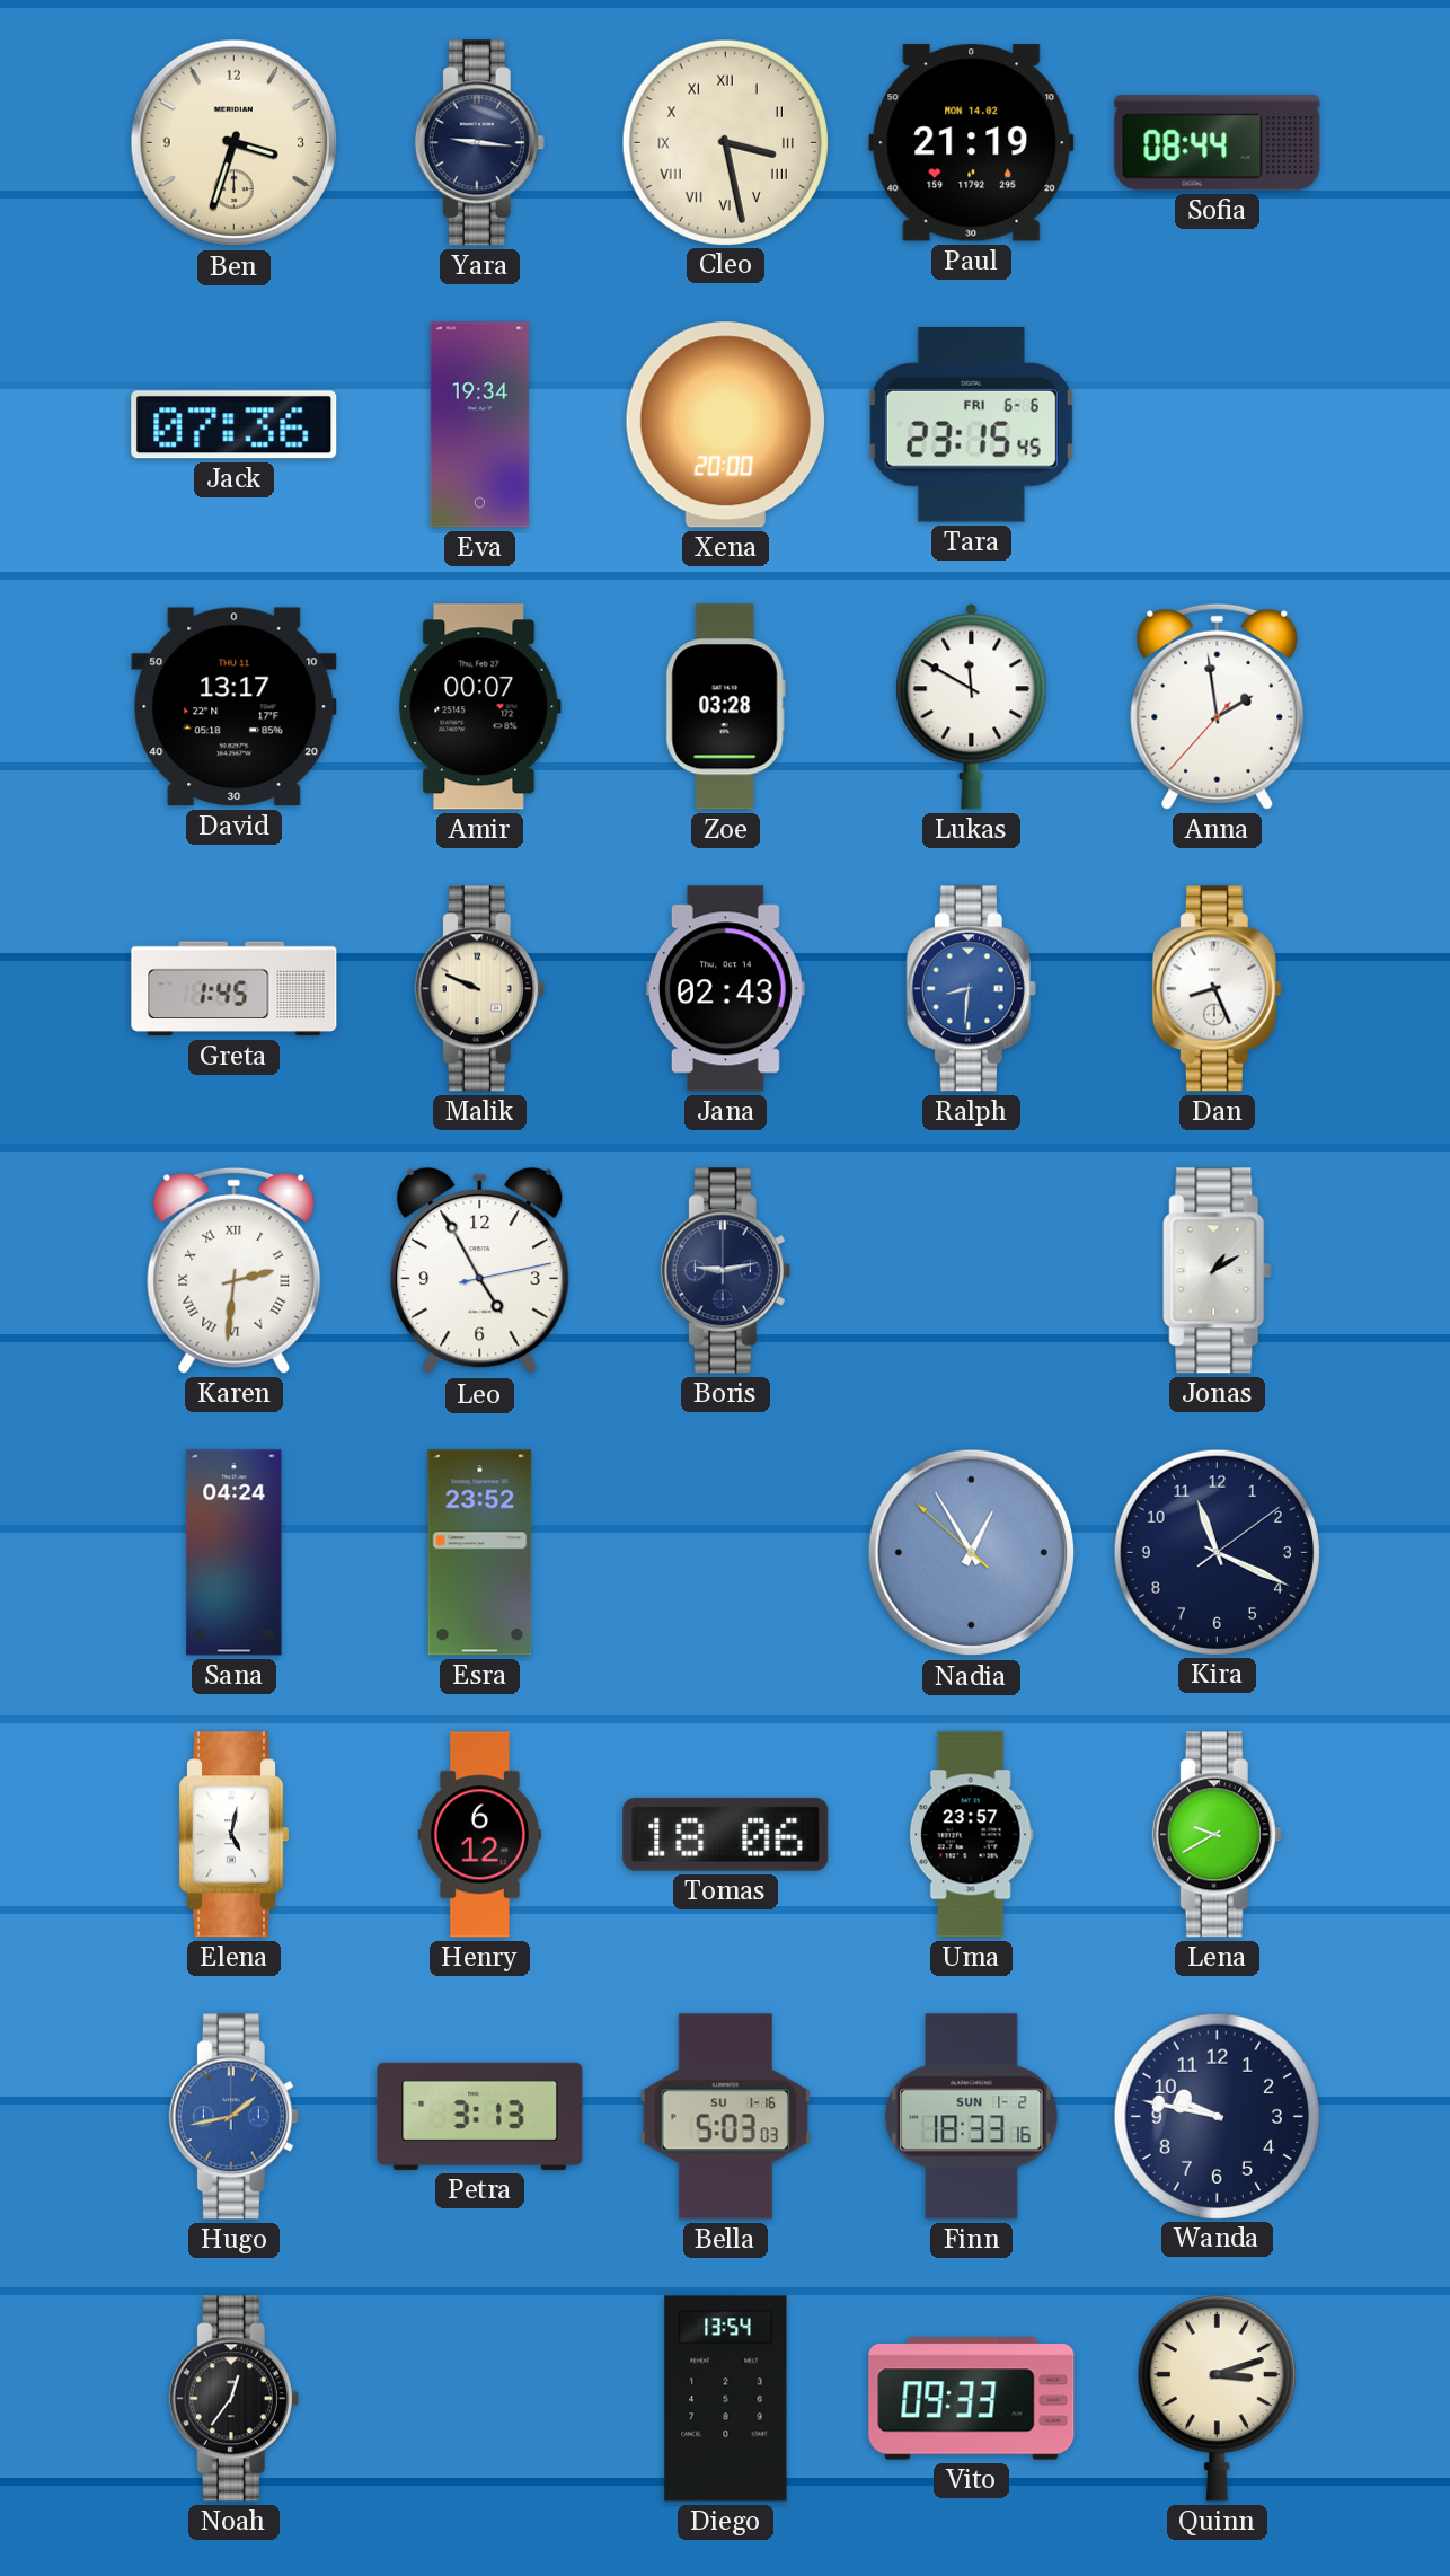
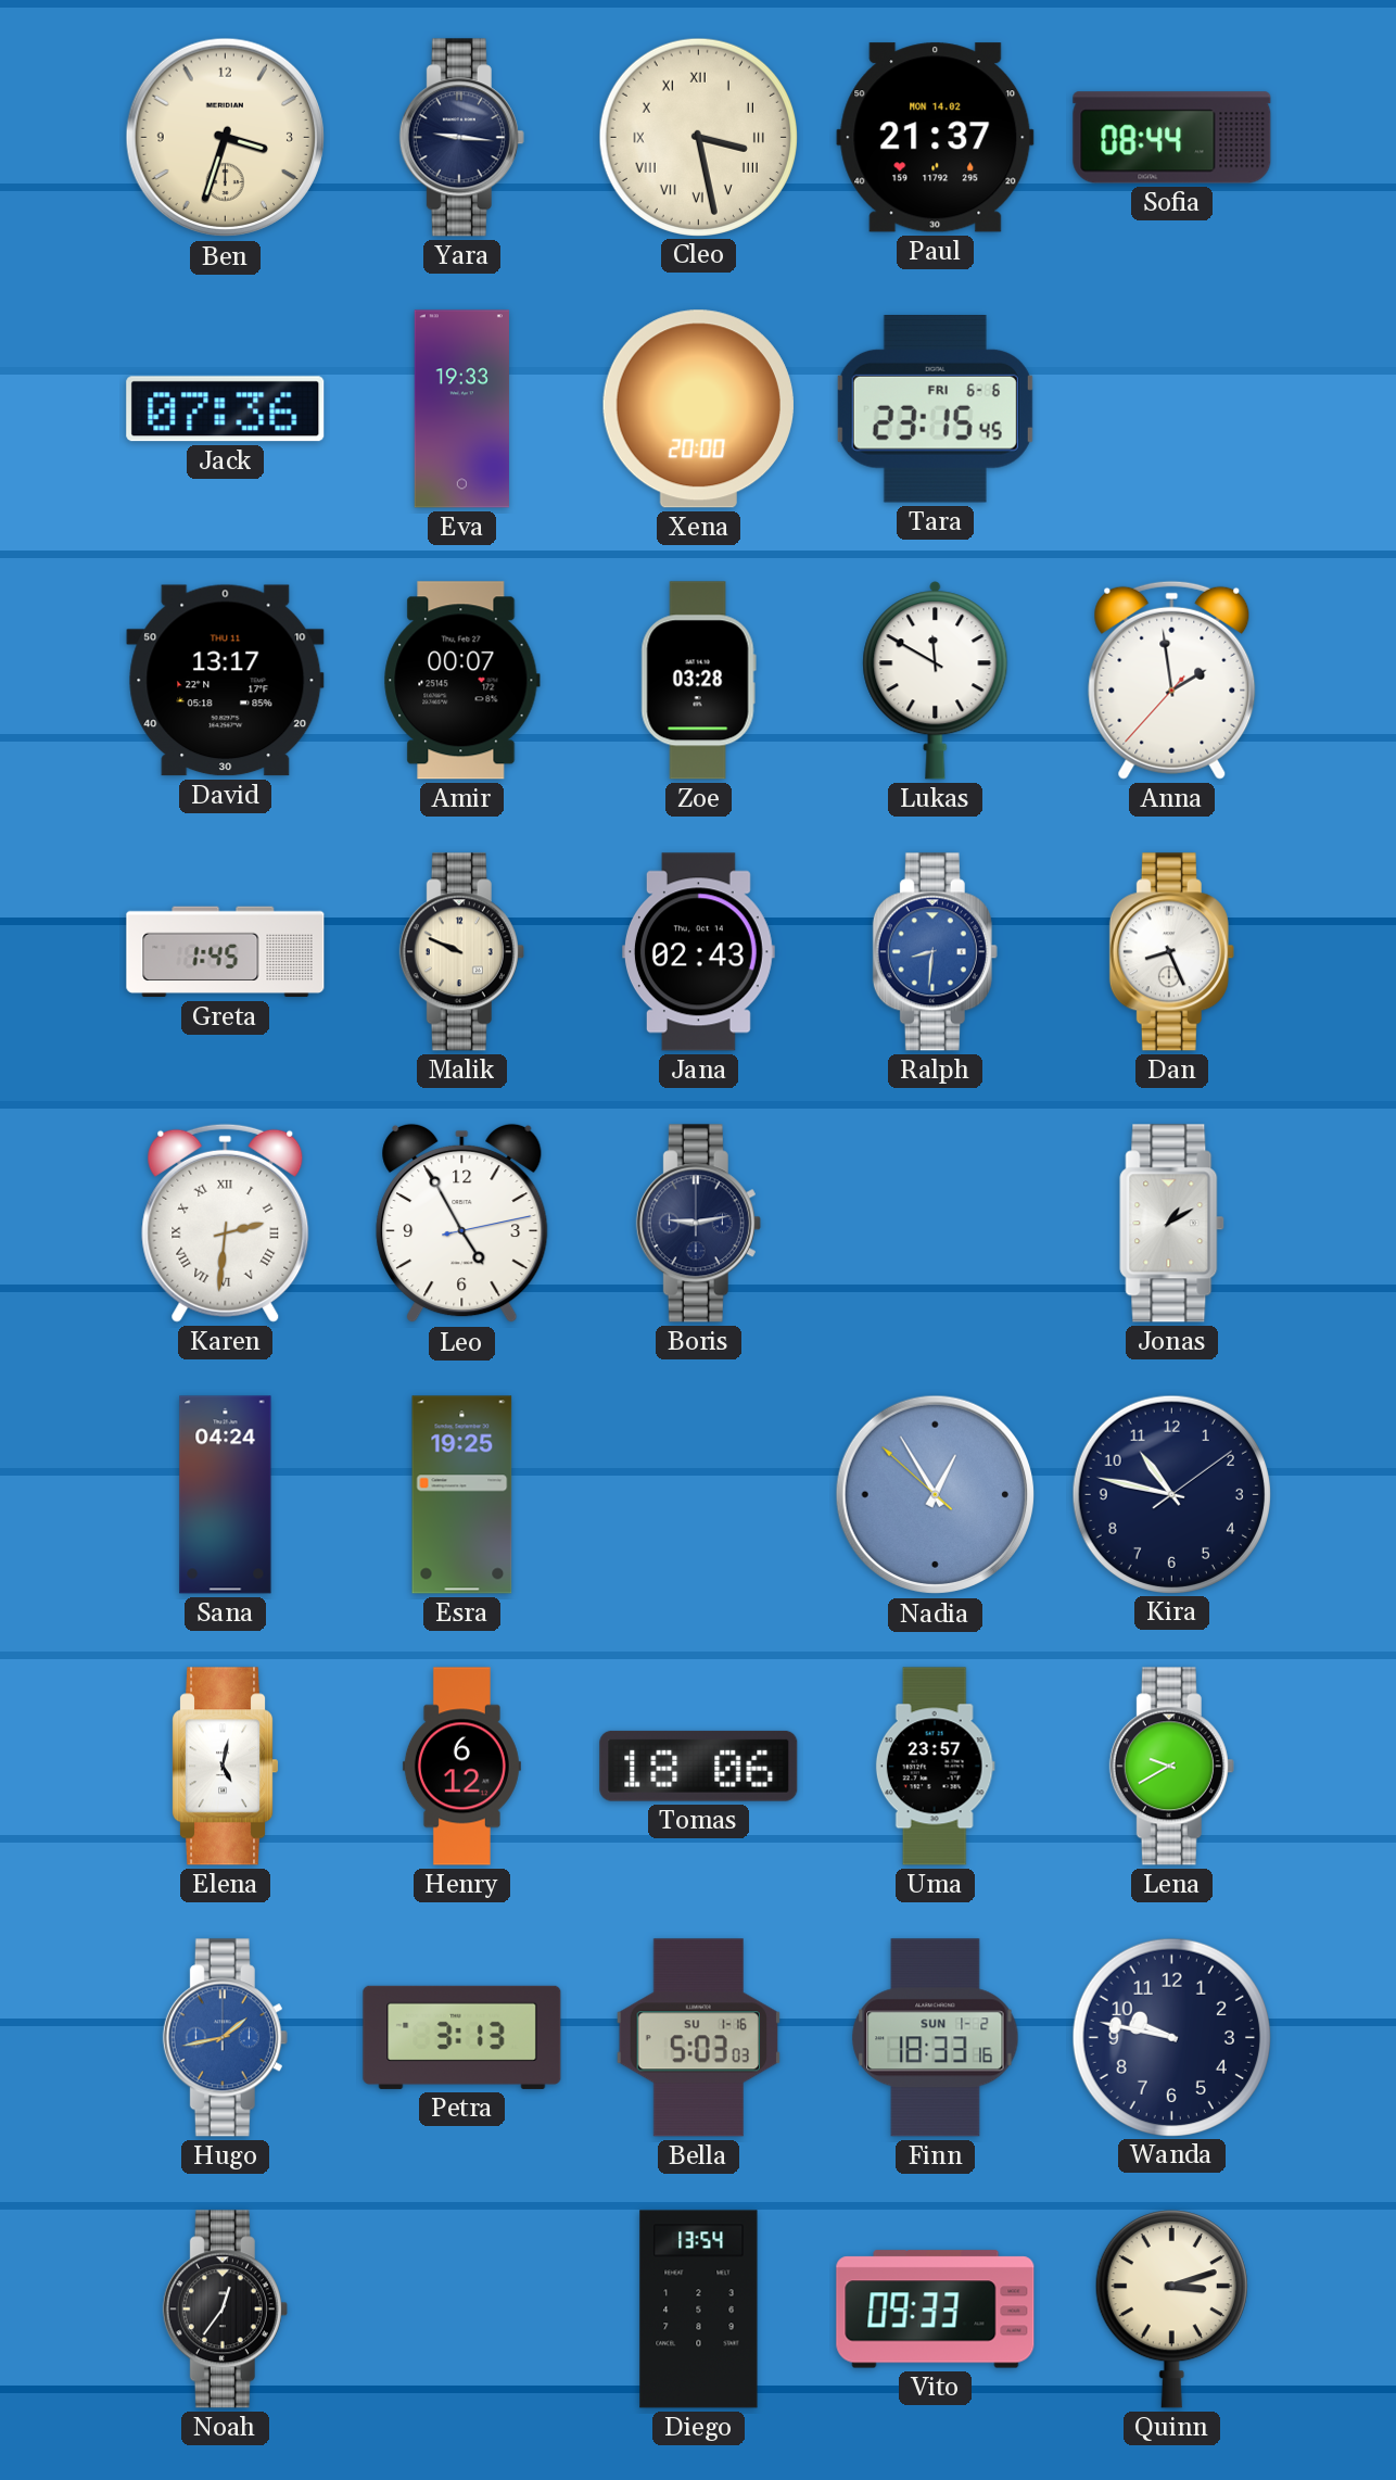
Paul: 21:19 -> 21:37 (936, 138)
Eva: 19:34 -> 19:33 (461, 409)
Esra: 23:52 -> 19:25 (462, 1495)
Kira: 11:19 -> 10:47 (1171, 1494)
